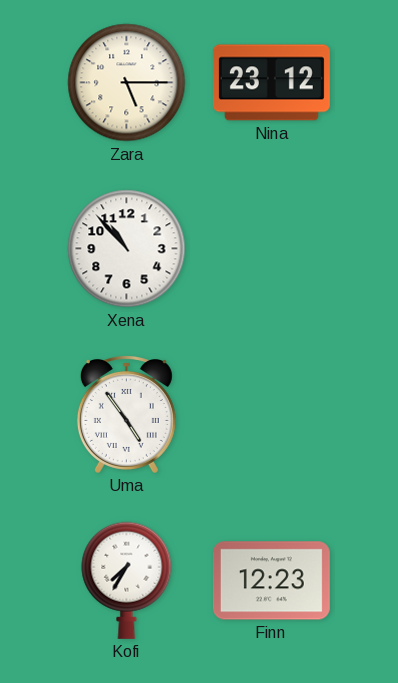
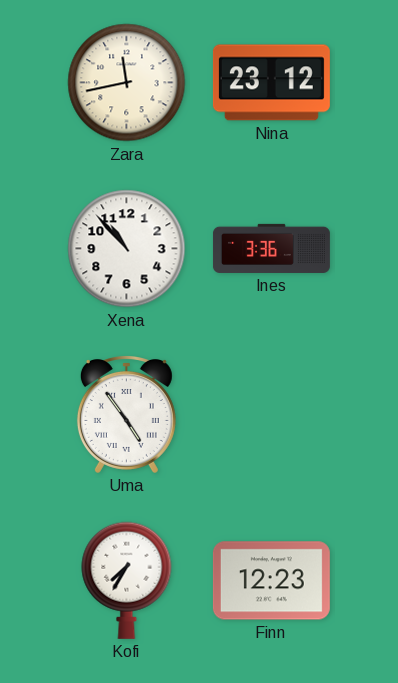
Zara: 5:15 -> 11:43 (127, 83)
Ines: none -> 3:36 (271, 248)
